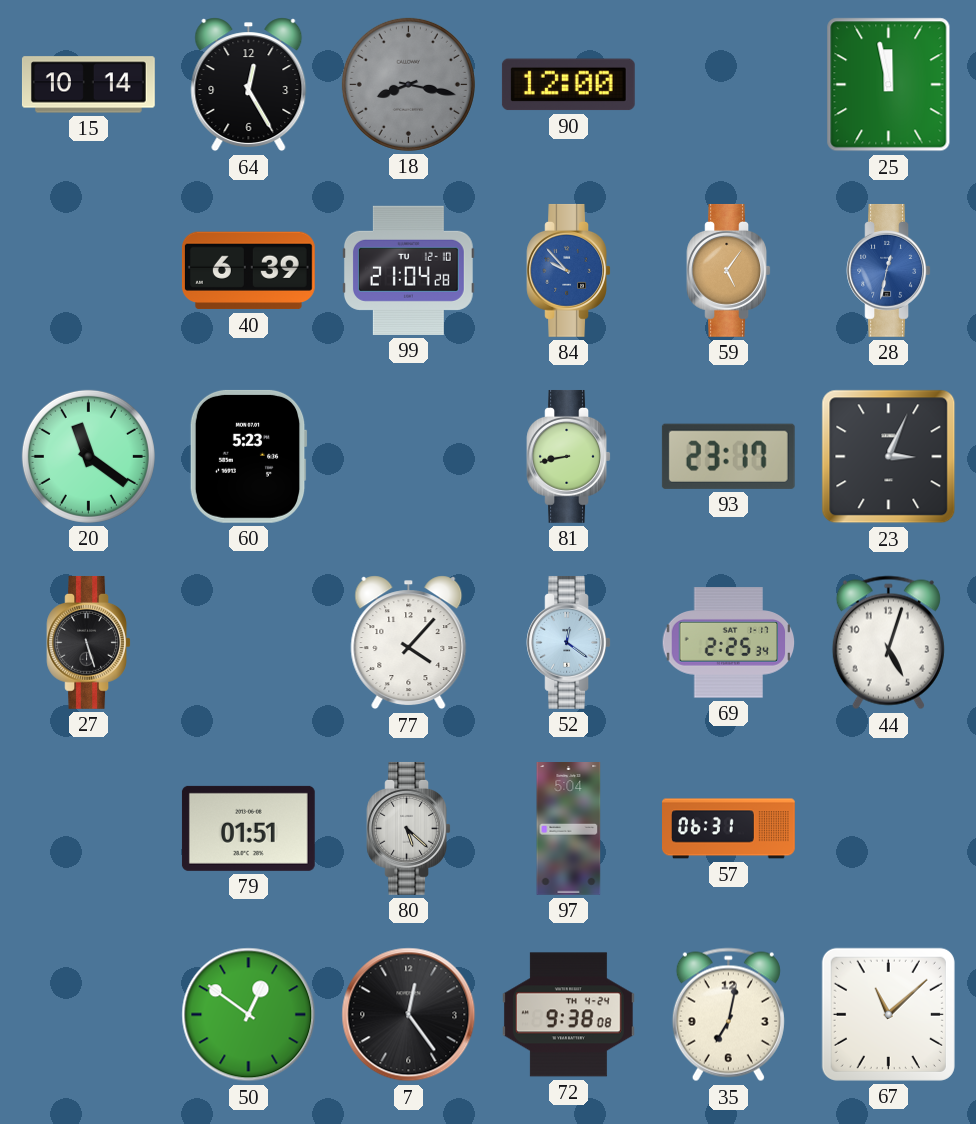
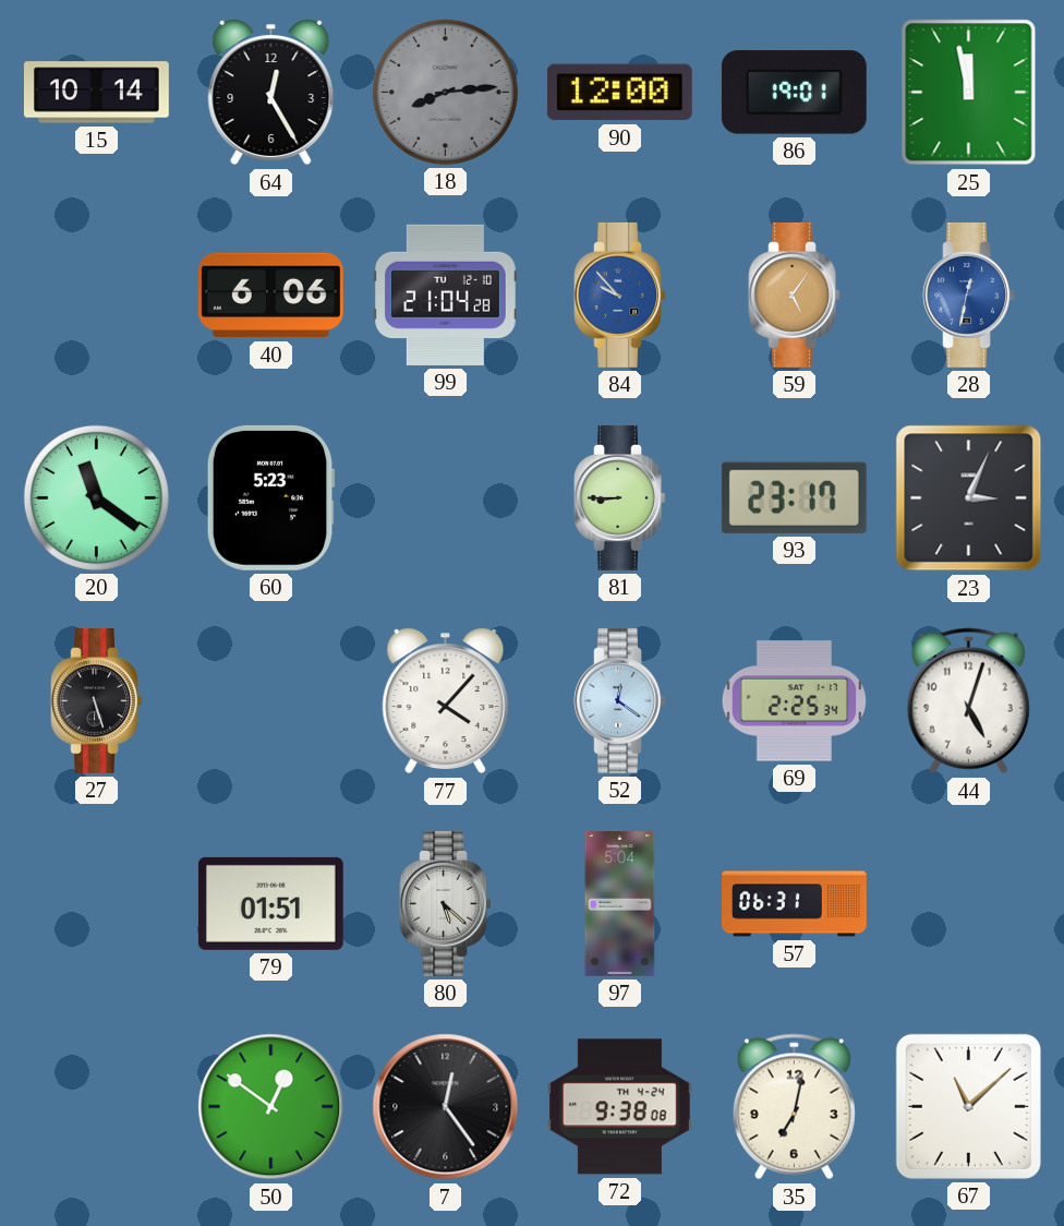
18: 8:17 -> 8:14 (445, 92)
86: none -> 19:01 (794, 93)
40: 6:39 -> 6:06 (270, 296)
81: 8:43 -> 8:45 (619, 497)
